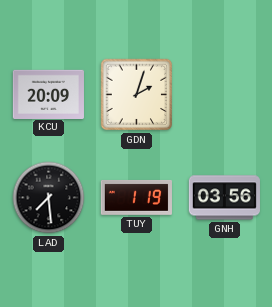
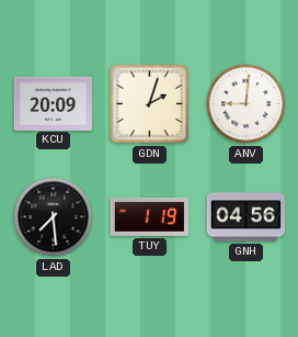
ANV: none -> 9:01 (247, 104)
GNH: 03:56 -> 04:56 (245, 217)
